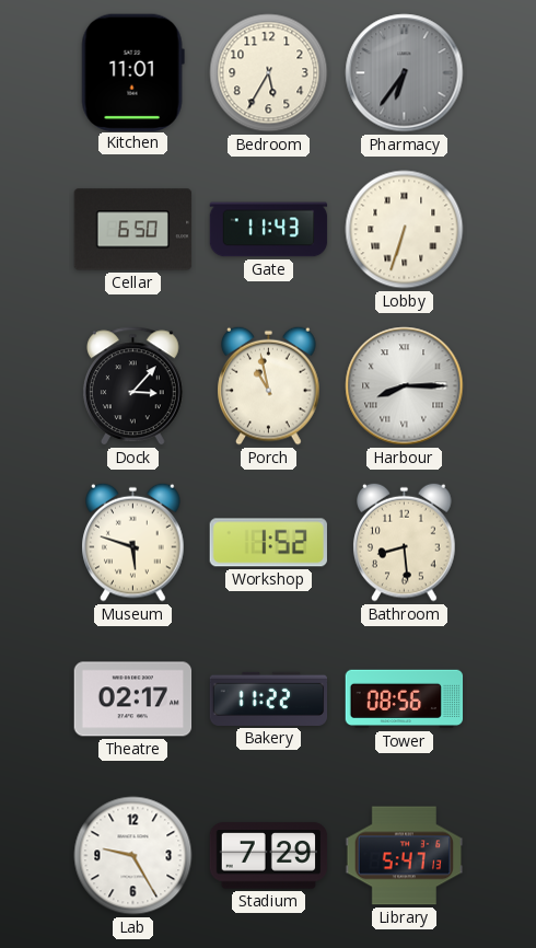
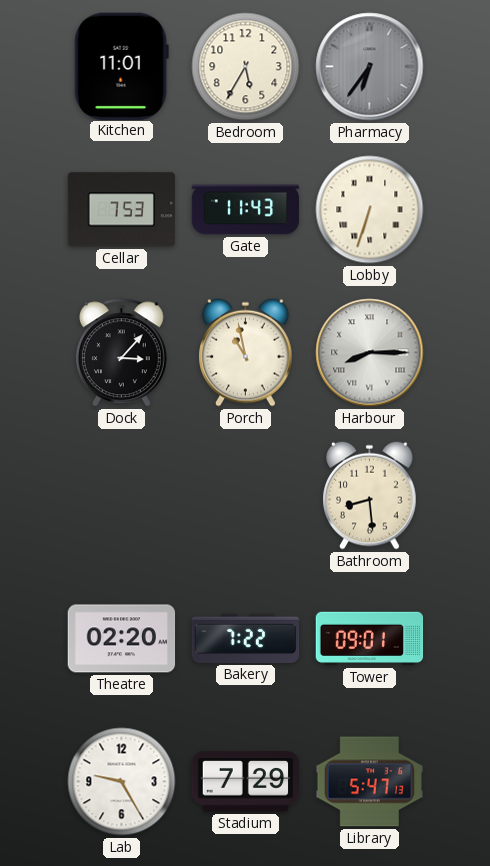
Cellar: 6:50 -> 7:53 (122, 210)
Museum: 5:48 -> none (133, 542)
Workshop: 1:52 -> none (268, 543)
Theatre: 02:17 -> 02:20 (122, 639)
Bakery: 11:22 -> 7:22 (246, 638)
Tower: 08:56 -> 09:01 (370, 639)
